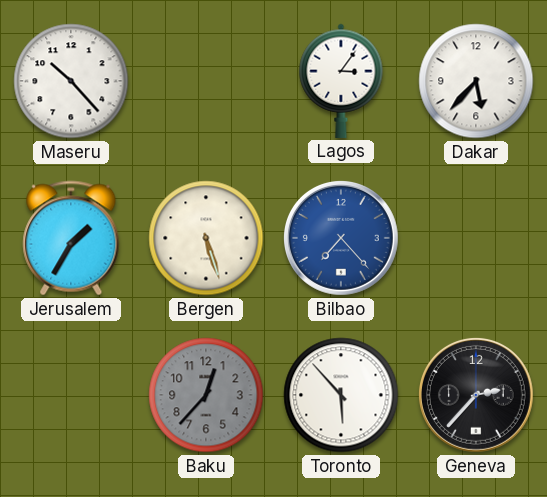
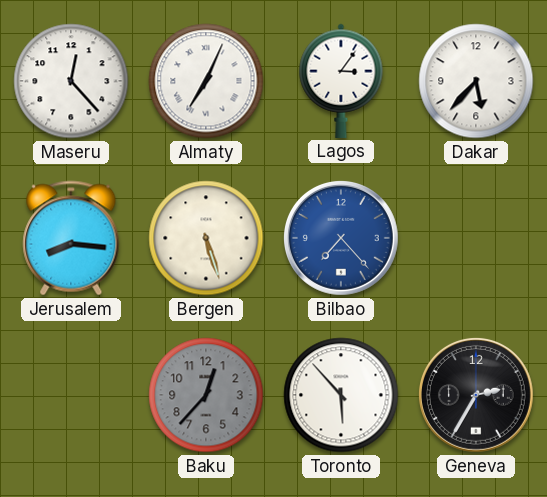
Maseru: 10:23 -> 12:23 (71, 81)
Almaty: none -> 7:04 (206, 81)
Jerusalem: 1:35 -> 8:16 (71, 238)
Geneva: 2:37 -> 2:35 (476, 395)
